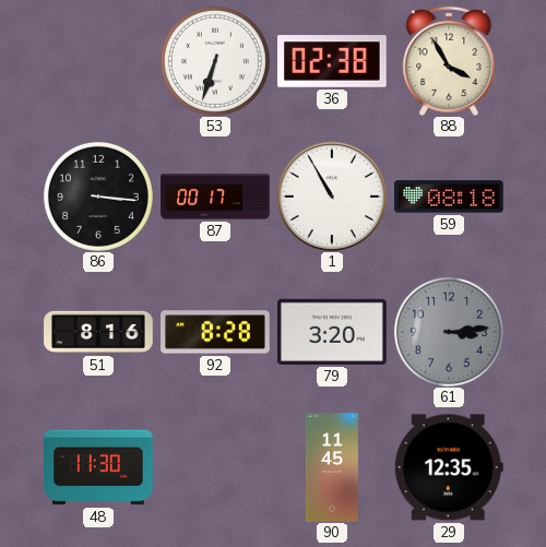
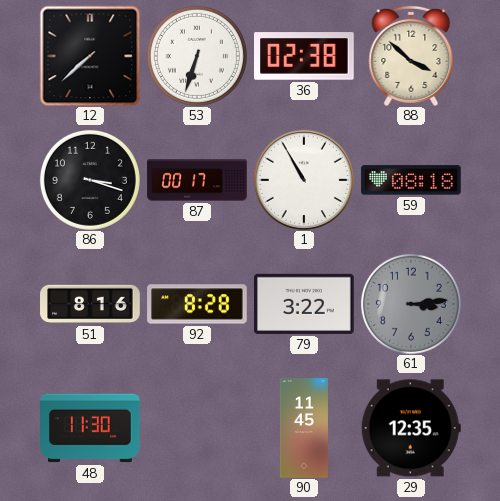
12: none -> 7:38 (90, 56)
88: 3:55 -> 3:52 (411, 56)
86: 3:16 -> 3:18 (90, 180)
79: 3:20 -> 3:22 (304, 304)
